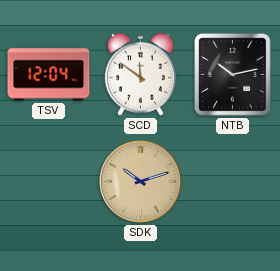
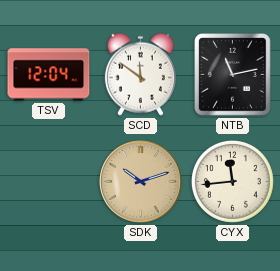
NTB: 10:13 -> 11:13 (233, 75)
CYX: none -> 11:44 (232, 181)
